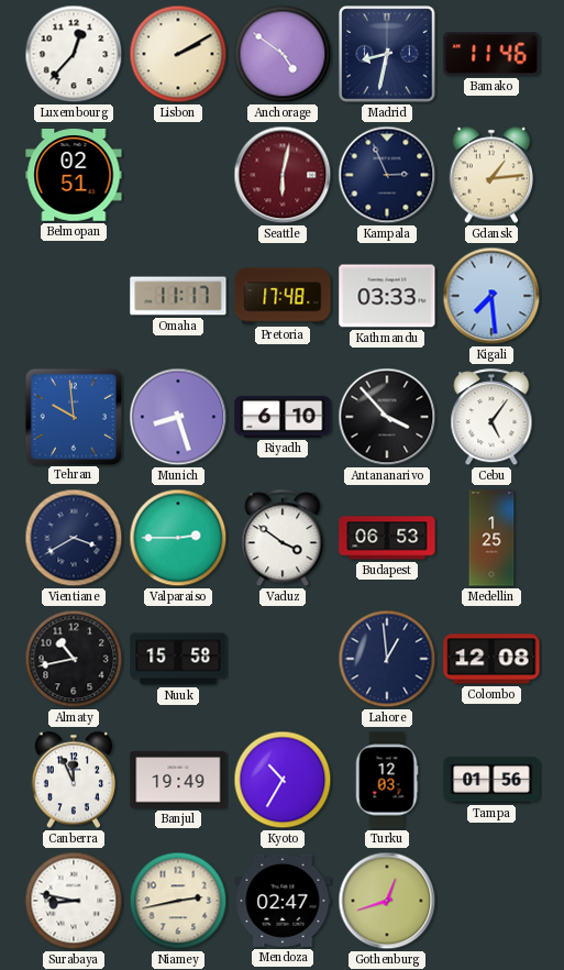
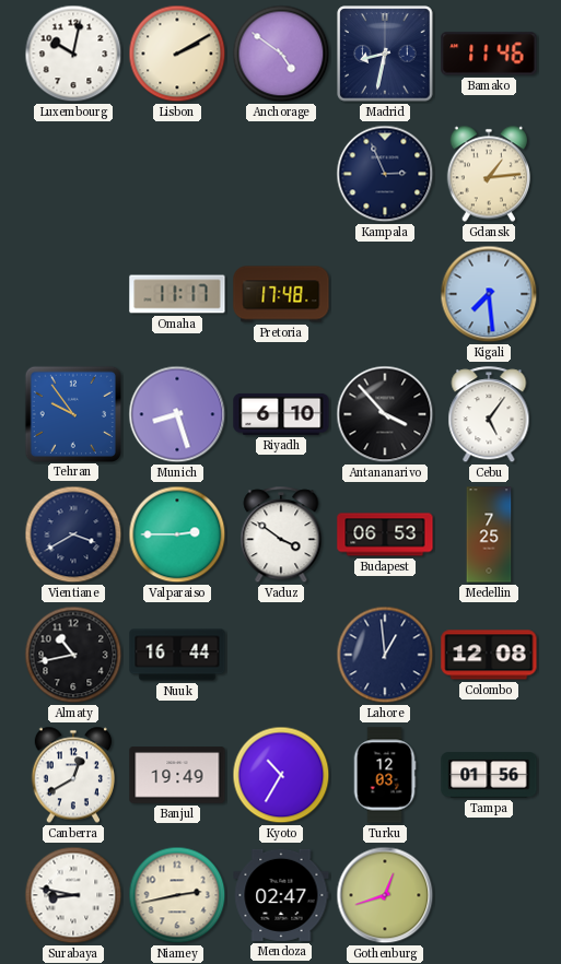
Luxembourg: 12:37 -> 10:02 (73, 54)
Belmopan: 02:51 -> none (74, 176)
Seattle: 6:02 -> none (283, 175)
Kathmandu: 03:33 -> none (387, 296)
Tehran: 9:59 -> 9:54 (72, 413)
Medellin: 1:25 -> 7:25 (489, 534)
Nuuk: 15:58 -> 16:44 (177, 655)
Canberra: 11:56 -> 12:40 (72, 775)
